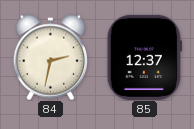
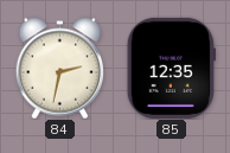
85: 12:37 -> 12:35 (171, 68)
